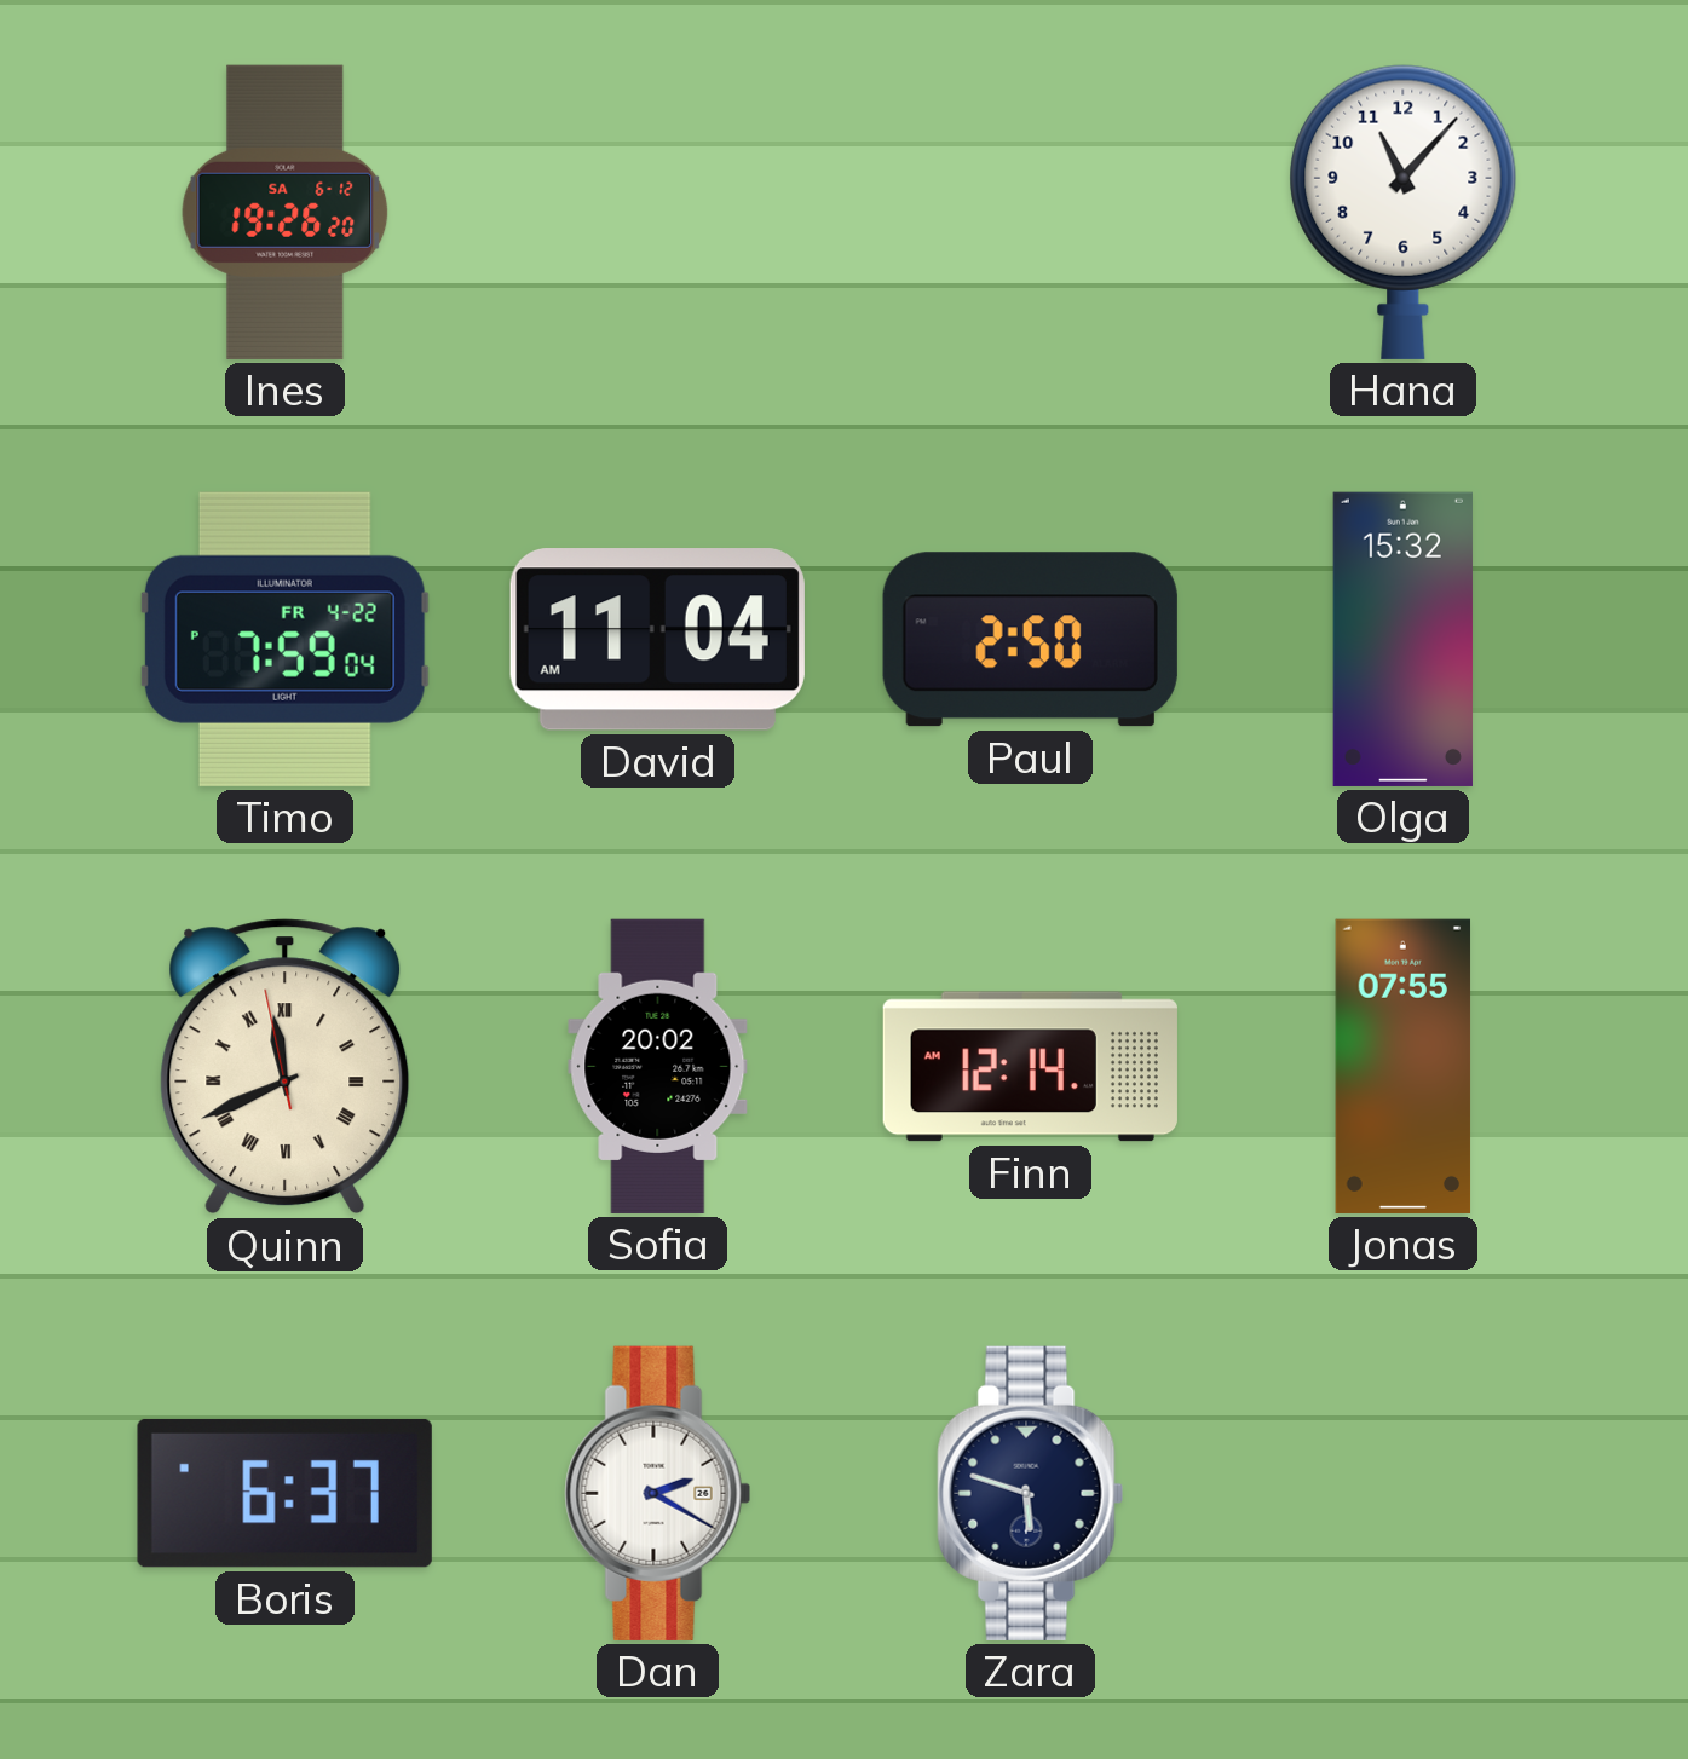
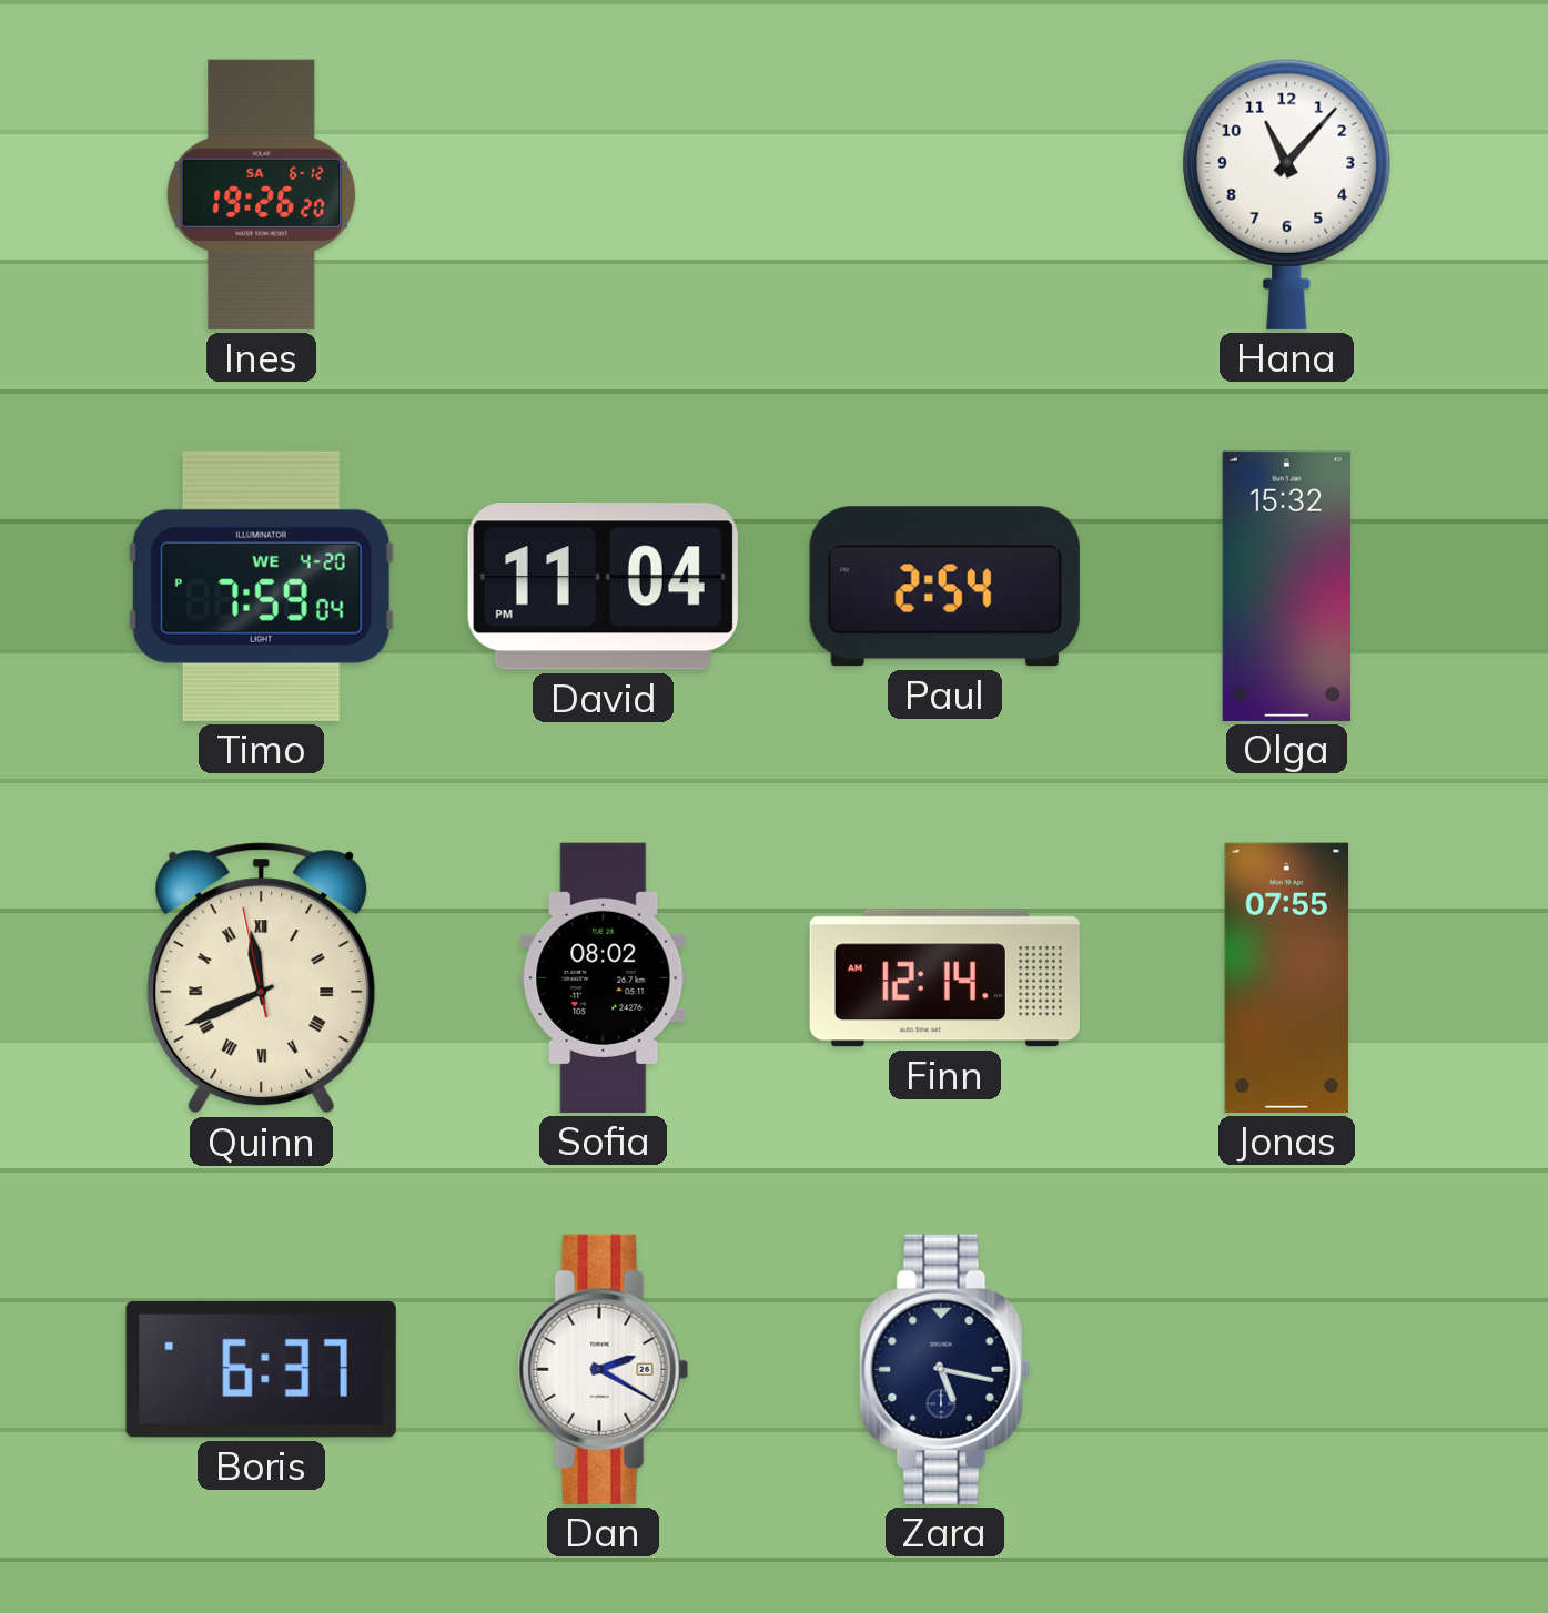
Timo date: FR 4-22 -> WE 4-20 (261, 586)
David: 11:04 AM -> 11:04 PM (603, 587)
Paul: 2:50 -> 2:54 (944, 587)
Sofia: 20:02 -> 08:02 (604, 977)
Zara: 5:48 -> 5:17 (945, 1369)
